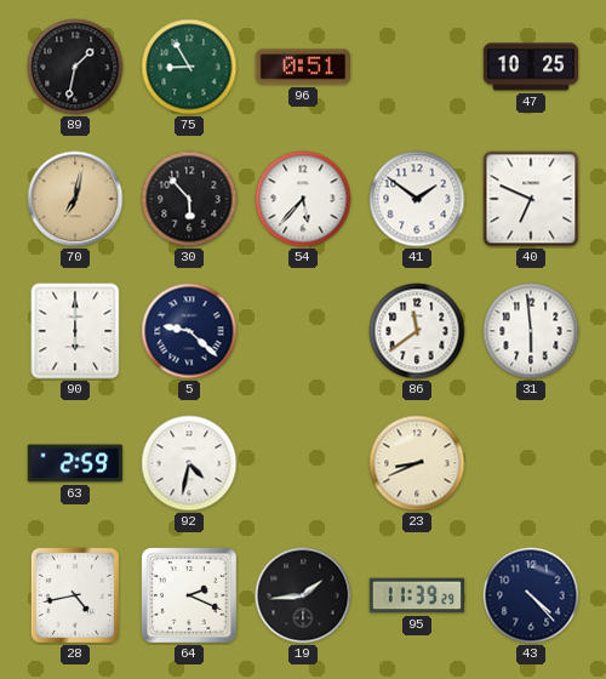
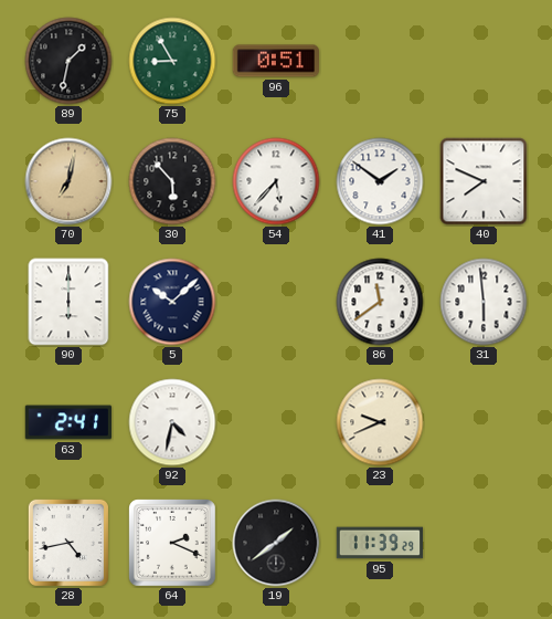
47: 10:25 -> none (531, 67)
40: 6:49 -> 7:49 (484, 181)
5: 9:22 -> 10:08 (172, 302)
63: 2:59 -> 2:41 (68, 422)
23: 8:41 -> 9:41 (380, 422)
19: 1:44 -> 1:39 (276, 543)
43: 4:23 -> none (531, 595)
